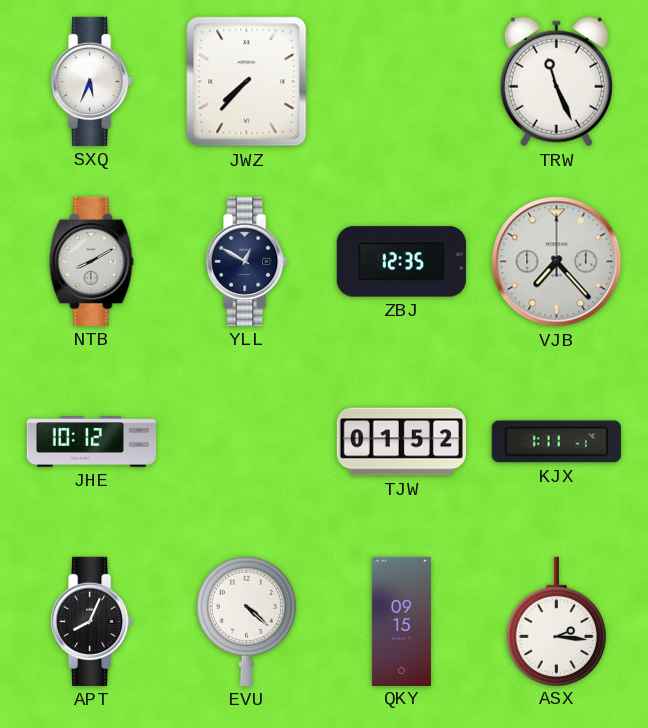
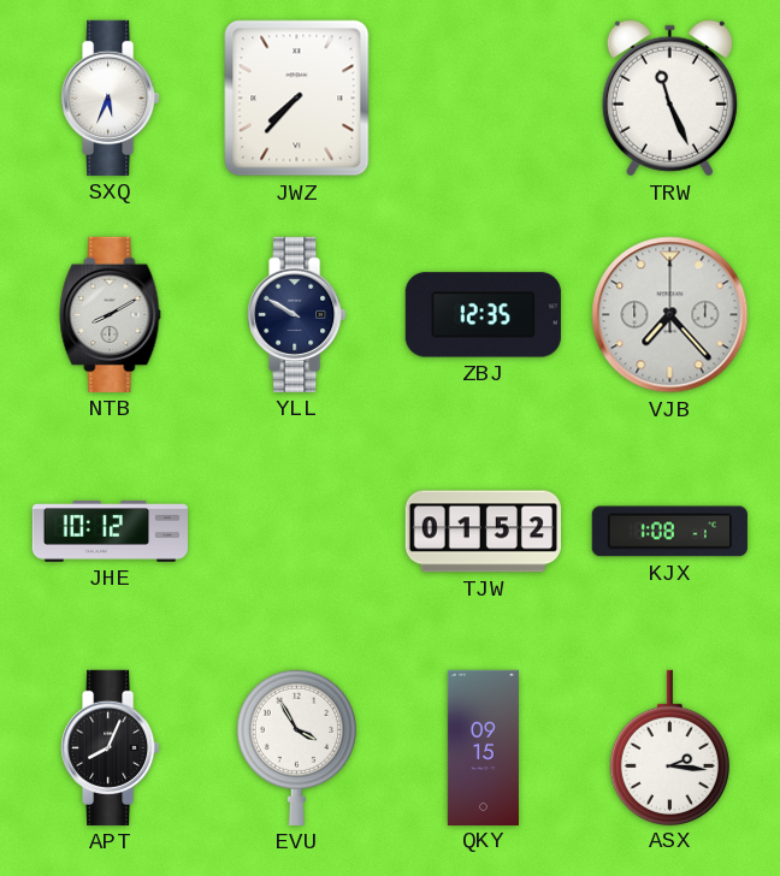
YLL: 12:50 -> 9:50 (297, 314)
KJX: 1:11 -> 1:08 (669, 532)
EVU: 4:22 -> 3:55 (296, 747)
